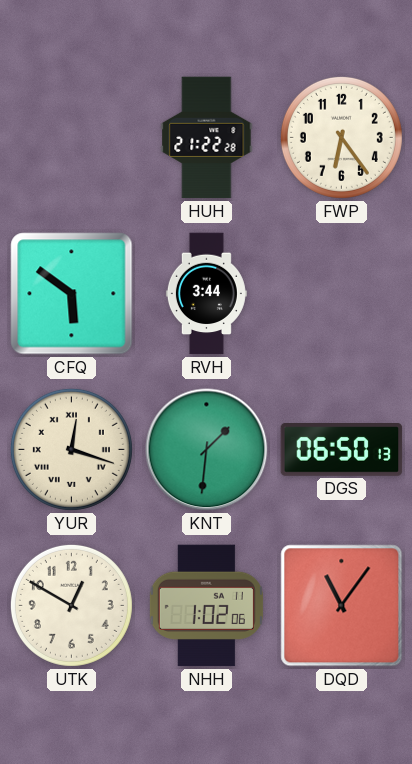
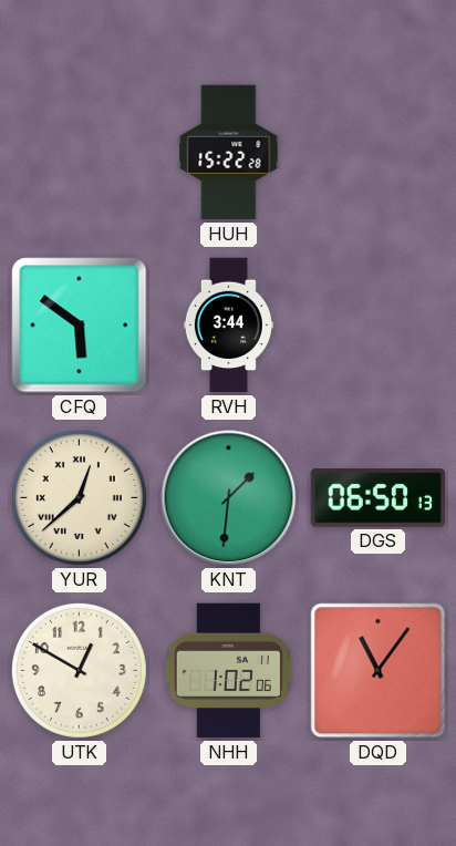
HUH: 21:22 -> 15:22 (229, 153)
FWP: 6:24 -> none (341, 137)
YUR: 12:18 -> 12:38 (79, 497)
